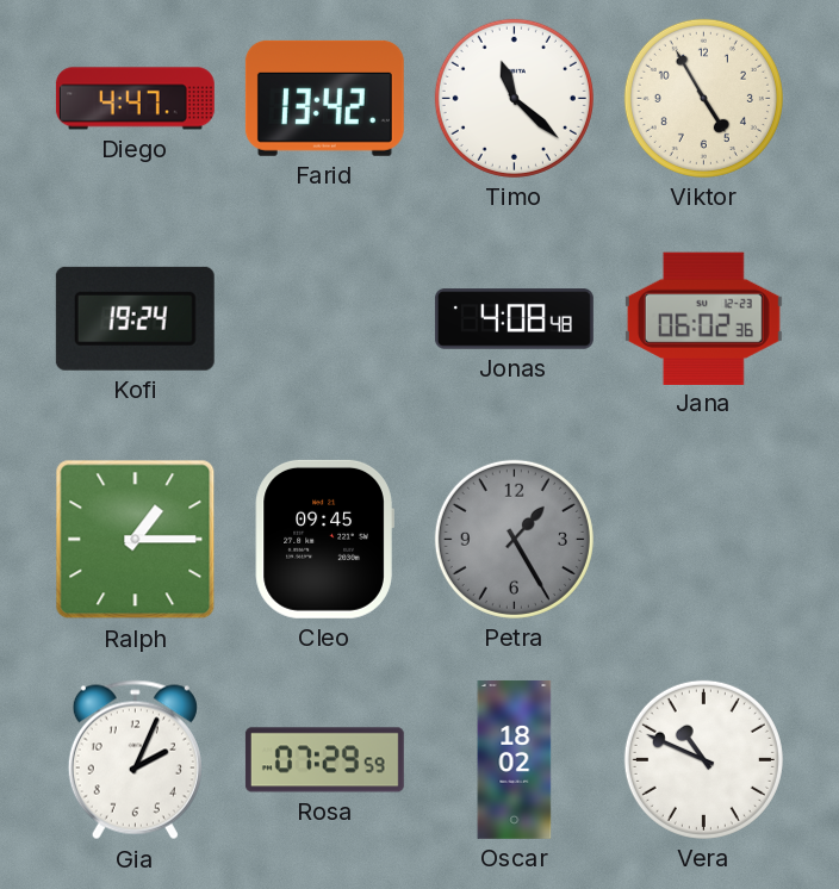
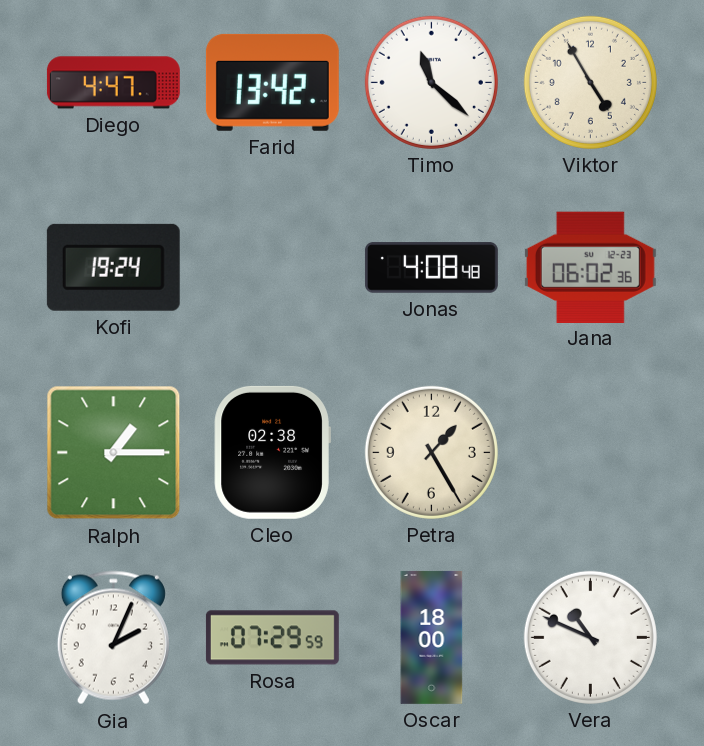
Cleo: 09:45 -> 02:38 (272, 452)
Petra dial: grey -> cream (431, 452)
Oscar: 18:02 -> 18:00 (432, 637)
